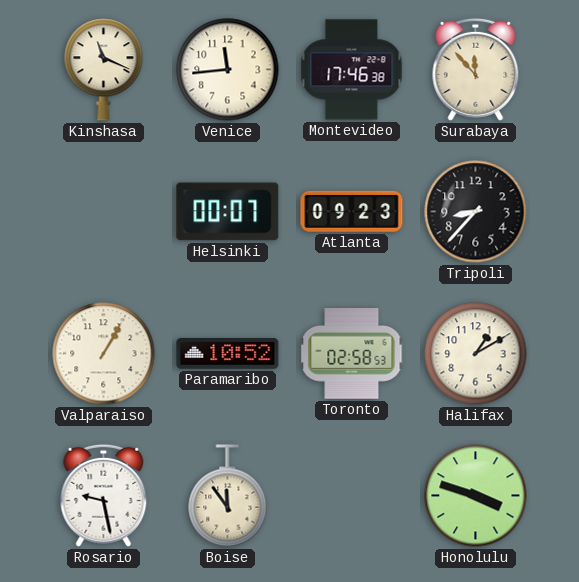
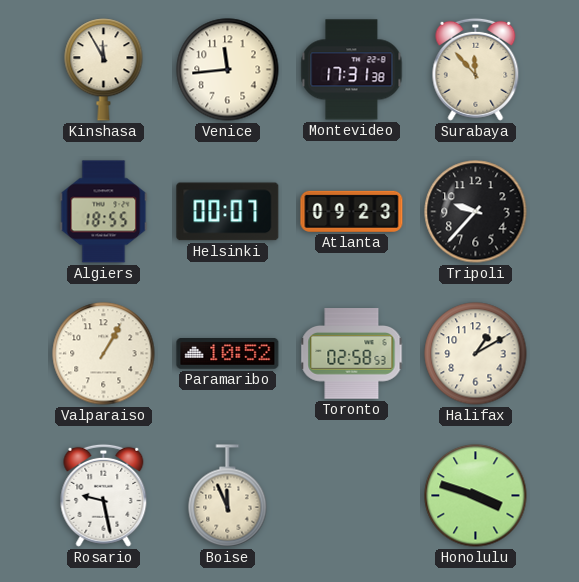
Kinshasa: 11:19 -> 11:55 (104, 70)
Montevideo: 17:46 -> 17:31 (352, 70)
Algiers: none -> 18:55 (104, 212)
Tripoli: 8:37 -> 9:37 (476, 212)
Boise: 11:54 -> 11:56 (228, 496)
